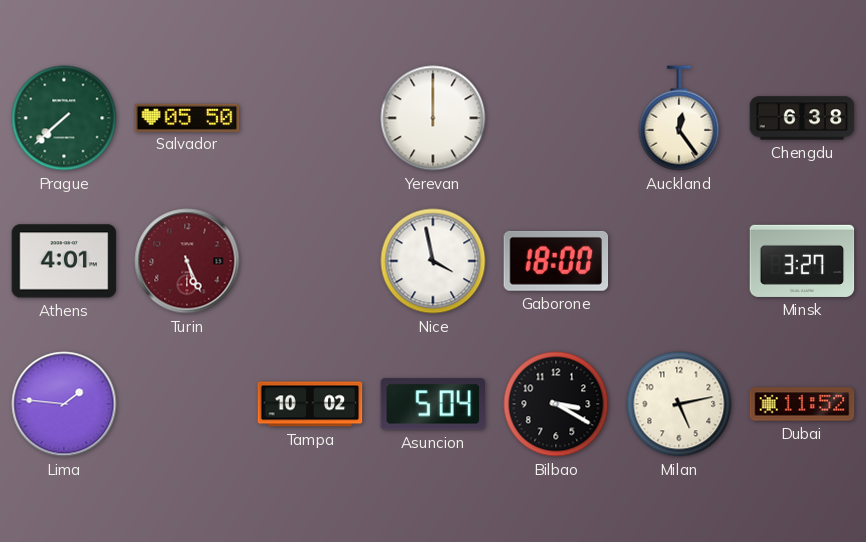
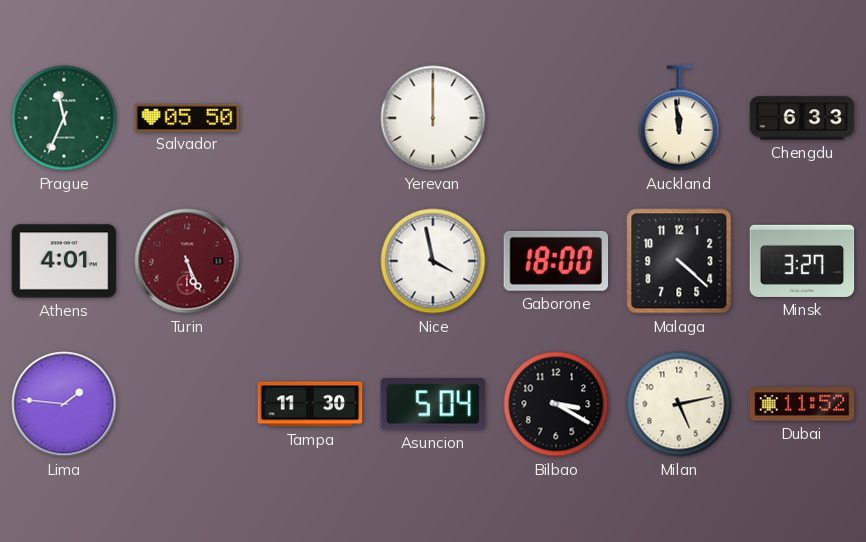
Prague: 7:38 -> 11:34 (64, 118)
Auckland: 12:24 -> 11:59 (679, 118)
Chengdu: 6:38 -> 6:33 (802, 118)
Malaga: none -> 4:22 (679, 261)
Tampa: 10:02 -> 11:30 (310, 404)
